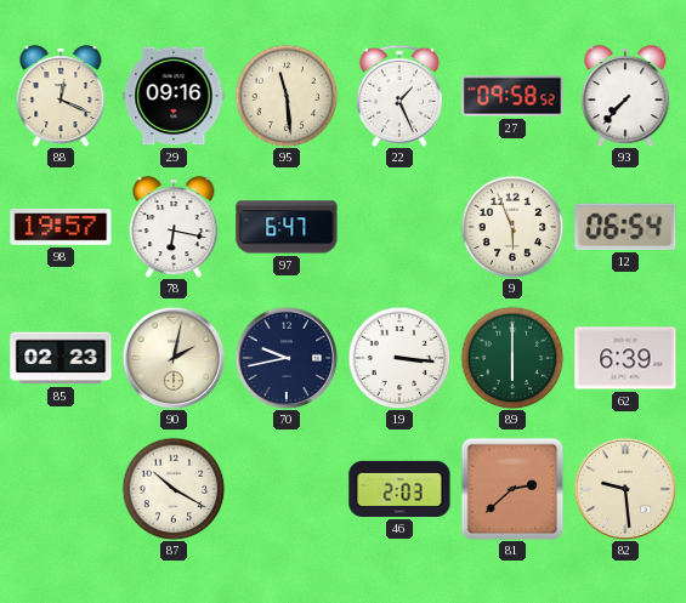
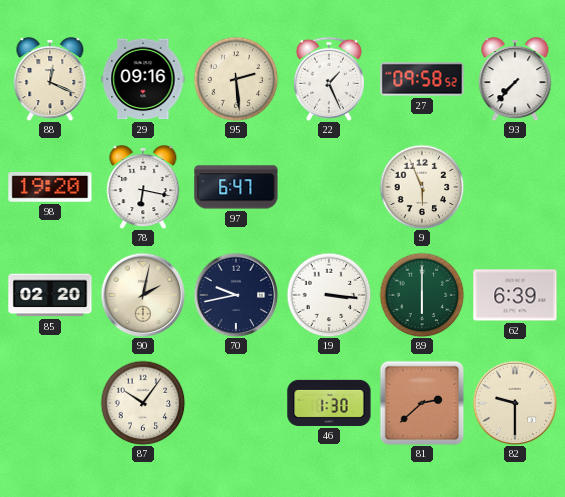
95: 11:29 -> 2:29 (236, 79)
98: 19:57 -> 19:20 (50, 188)
12: 06:54 -> none (625, 227)
85: 02:23 -> 02:20 (50, 295)
87: 10:20 -> 10:06 (143, 403)
46: 2:03 -> 1:30 (329, 403)
82: 9:29 -> 9:30 (515, 403)
